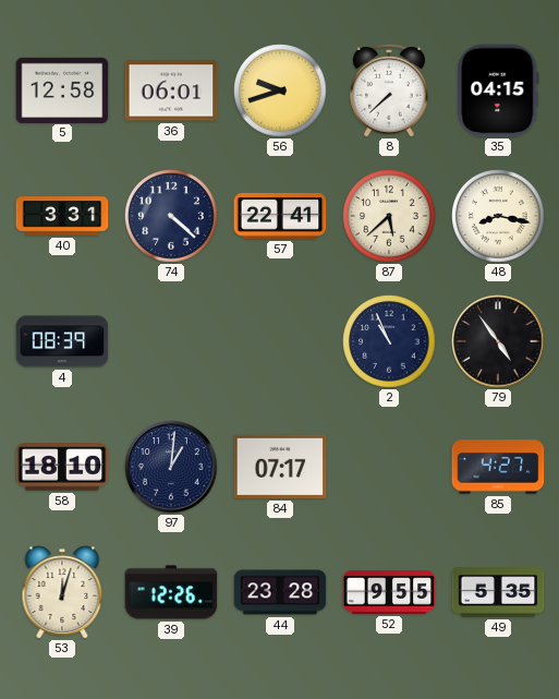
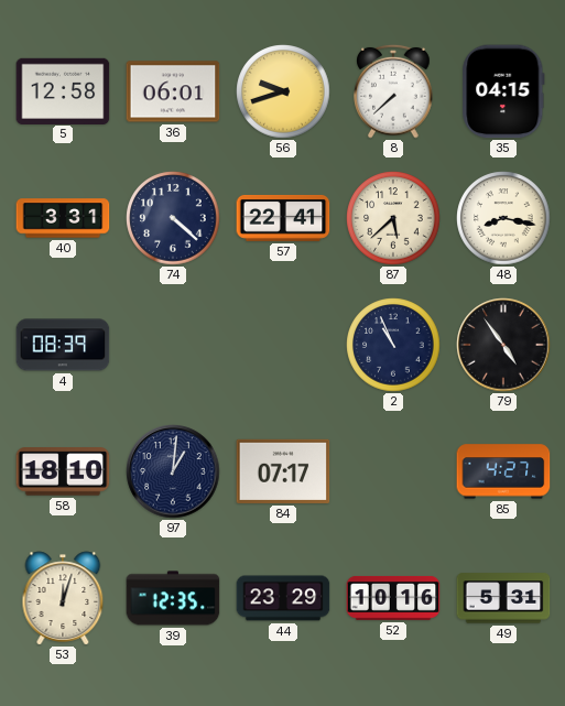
39: 12:26 -> 12:35 (173, 598)
44: 23:28 -> 23:29 (283, 598)
52: 9:55 -> 10:16 (393, 598)
49: 5:35 -> 5:31 (503, 598)
